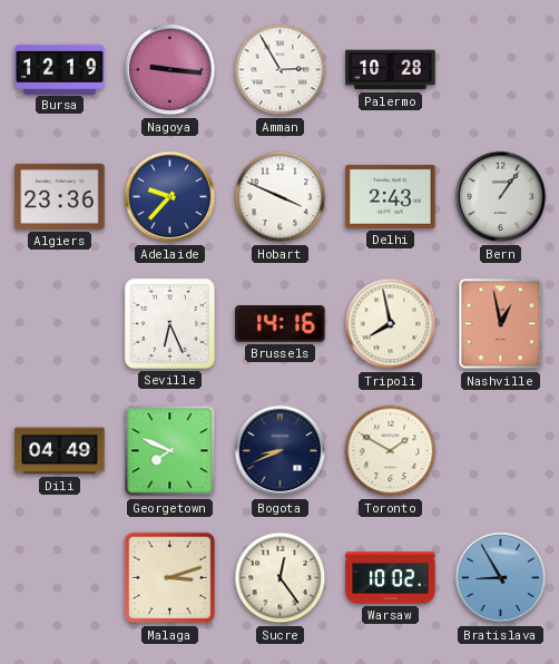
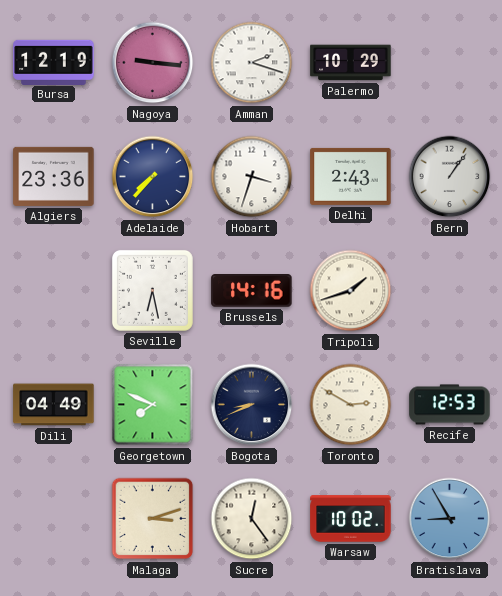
Amman: 2:55 -> 2:18 (252, 63)
Palermo: 10:28 -> 10:29 (351, 63)
Adelaide: 9:37 -> 7:37 (153, 177)
Hobart: 3:49 -> 3:33 (252, 177)
Seville: 6:26 -> 6:28 (152, 290)
Tripoli: 7:58 -> 1:42 (351, 291)
Nashville: 12:58 -> none (501, 324)
Toronto: 1:50 -> 2:50 (351, 405)
Recife: none -> 12:53 (450, 405)
